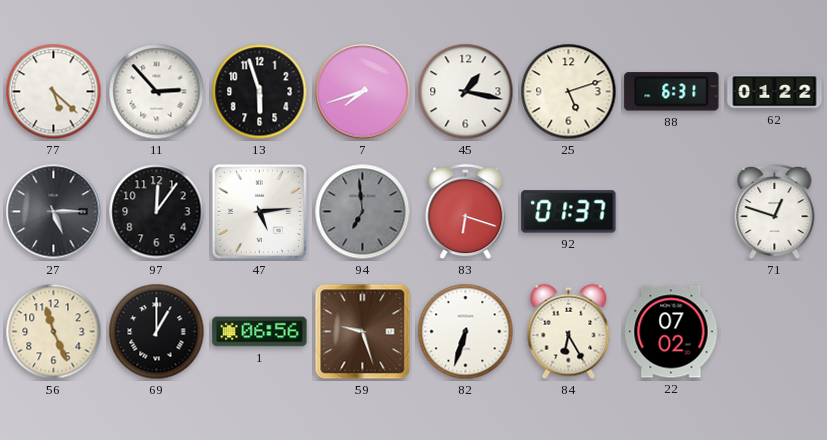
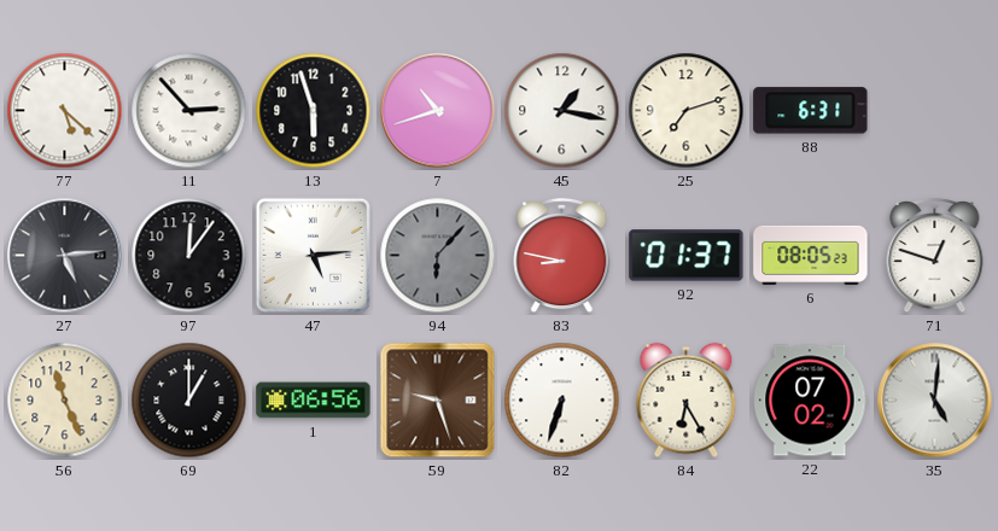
7: 7:42 -> 10:42 (438, 111)
25: 5:12 -> 7:12 (687, 111)
62: 01:22 -> none (775, 92)
27: 5:15 -> 5:14 (65, 256)
94: 6:59 -> 6:07 (438, 256)
83: 6:18 -> 8:47 (562, 256)
6: none -> 08:05 (811, 255)
35: none -> 5:01 (935, 401)
